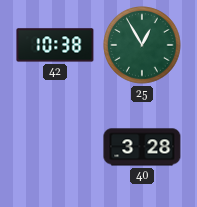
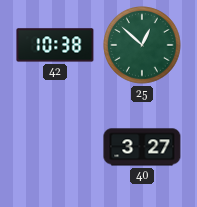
25: 12:55 -> 12:52 (142, 45)
40: 3:28 -> 3:27 (142, 147)
